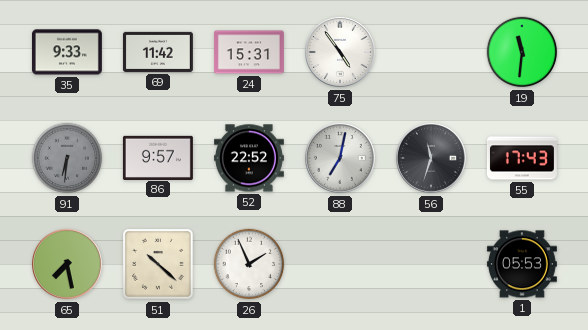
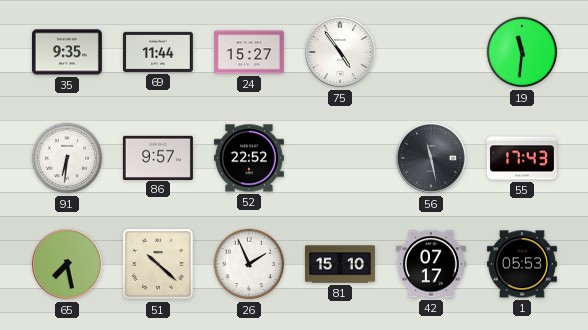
35: 9:33 -> 9:35 (67, 52)
69: 11:42 -> 11:44 (158, 52)
24: 15:31 -> 15:27 (249, 52)
91 dial: grey -> white (67, 158)
88: 7:02 -> none (341, 159)
56: 11:33 -> 11:28 (432, 159)
81: none -> 15:10 (340, 264)
42: none -> 07:17 (431, 264)
